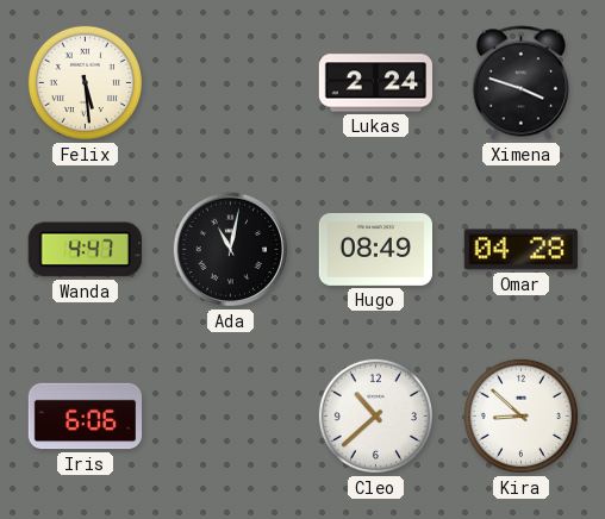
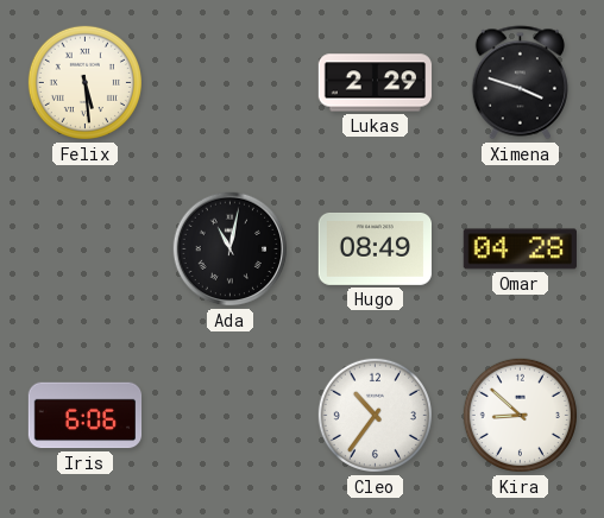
Lukas: 2:24 -> 2:29 (376, 83)
Wanda: 4:47 -> none (85, 250)
Cleo: 10:38 -> 10:36 (375, 415)
